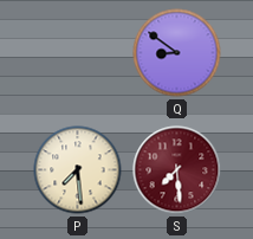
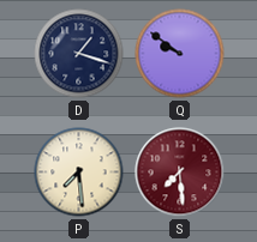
D: none -> 1:18 (79, 54)
Q: 8:51 -> 9:51 (180, 54)
